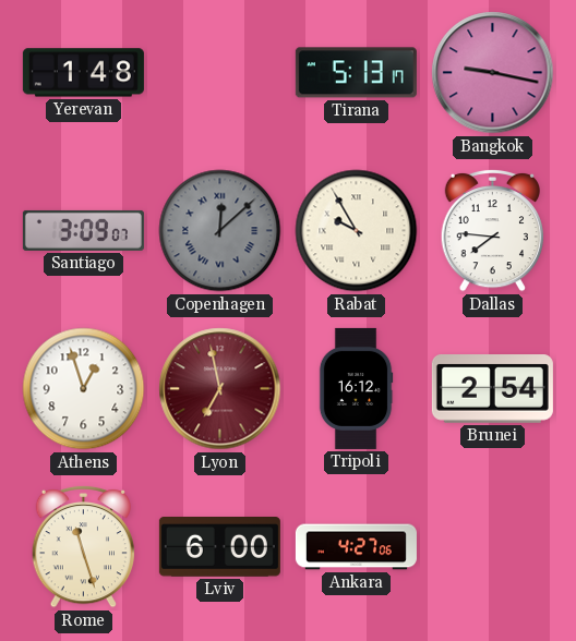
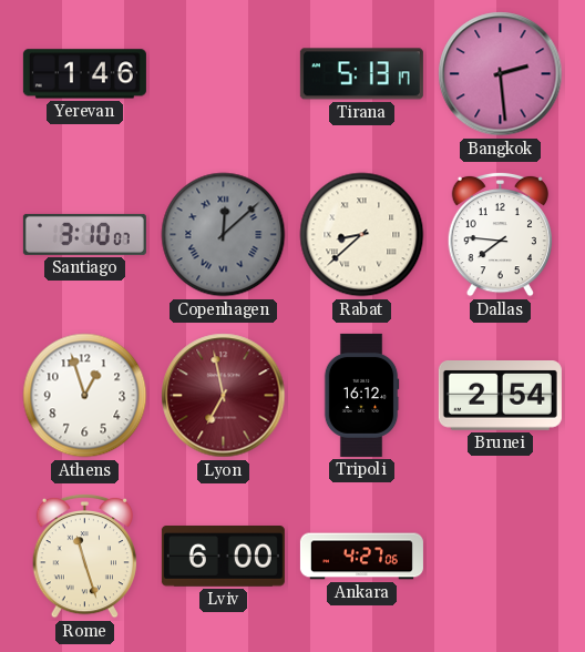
Yerevan: 1:48 -> 1:46 (84, 74)
Bangkok: 9:17 -> 2:29 (501, 74)
Santiago: 3:09 -> 3:10 (84, 234)
Rabat: 9:55 -> 8:38 (362, 235)
